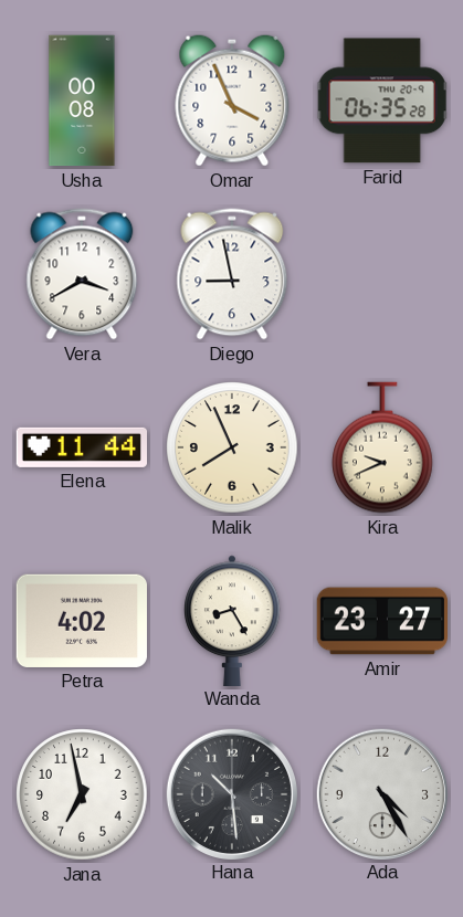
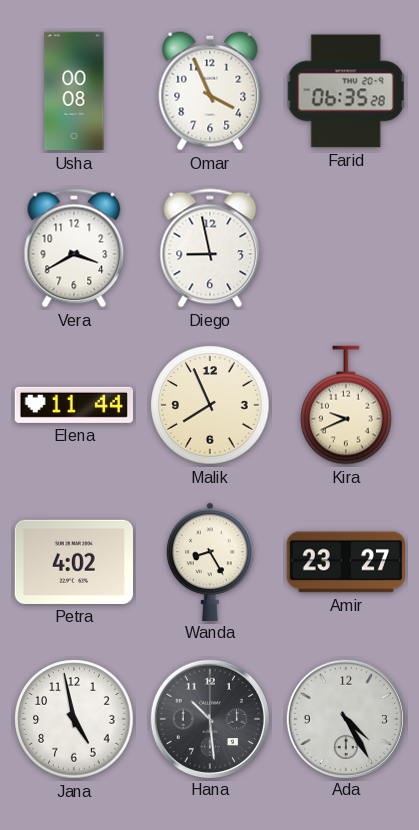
Jana: 6:58 -> 4:58 (74, 719)
